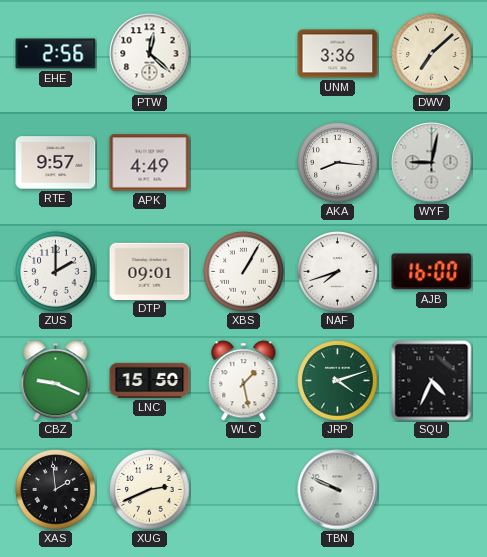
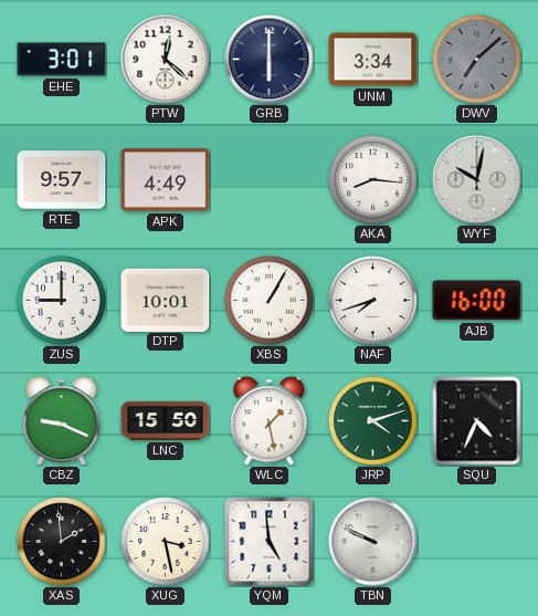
EHE: 2:56 -> 3:01 (62, 60)
GRB: none -> 6:00 (270, 60)
UNM: 3:36 -> 3:34 (373, 60)
DWV dial: cream -> grey (477, 60)
WYF: 9:02 -> 10:02 (477, 180)
ZUS: 2:00 -> 9:00 (62, 301)
DTP: 09:01 -> 10:01 (166, 300)
XUG: 2:41 -> 3:28 (166, 542)
YQM: none -> 4:59 (270, 542)
